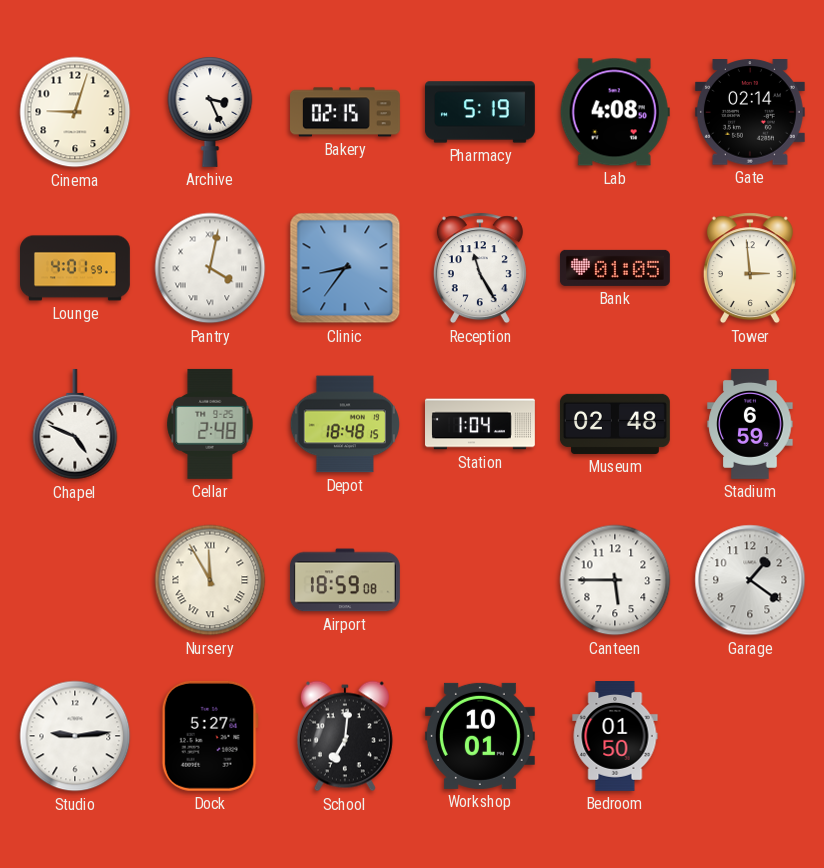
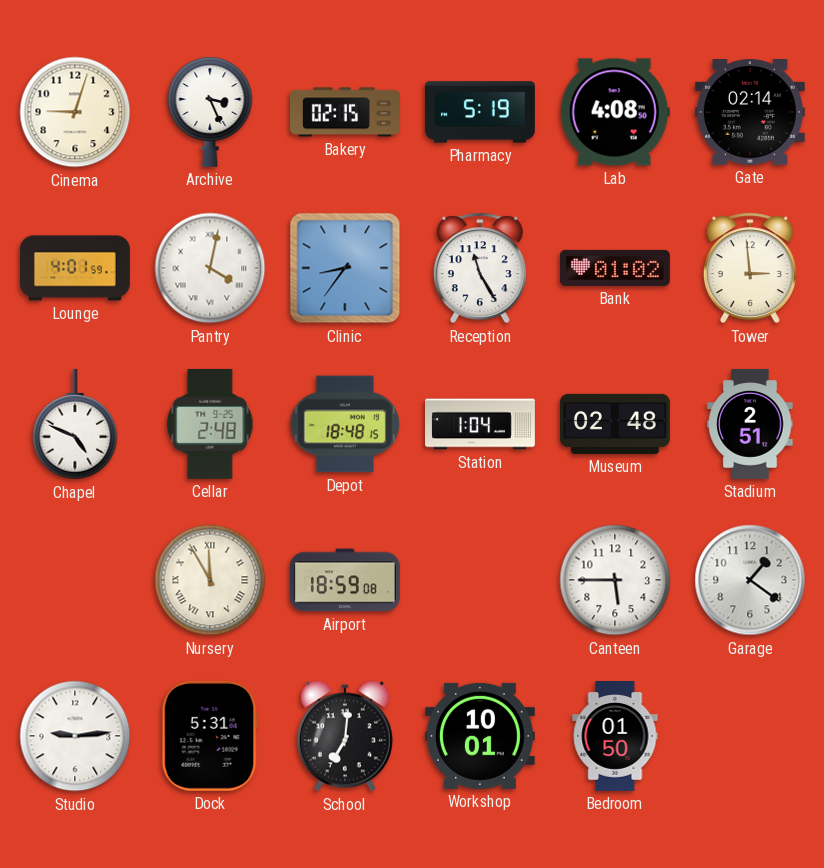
Bank: 01:05 -> 01:02 (615, 268)
Stadium: 6:59 -> 2:51 (750, 424)
Dock: 5:27 -> 5:31 (210, 736)
